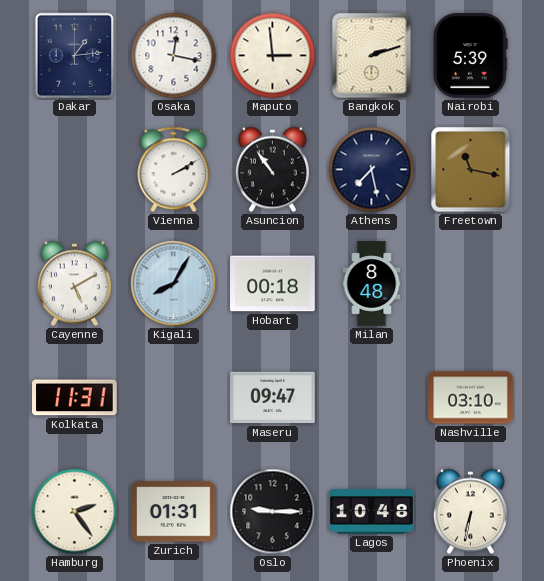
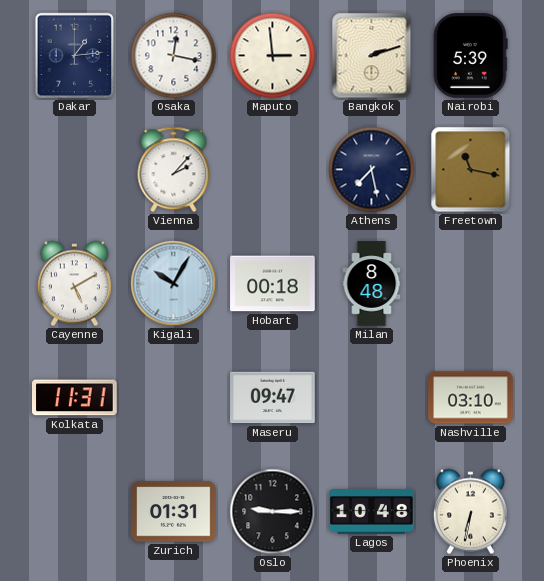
Vienna: 2:10 -> 2:07 (174, 170)
Asuncion: 10:54 -> none (272, 170)
Kigali: 8:05 -> 10:05 (174, 284)
Hamburg: 2:24 -> none (75, 512)
